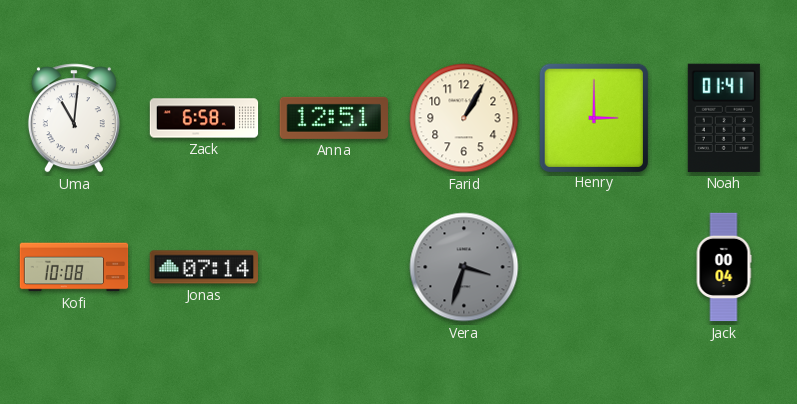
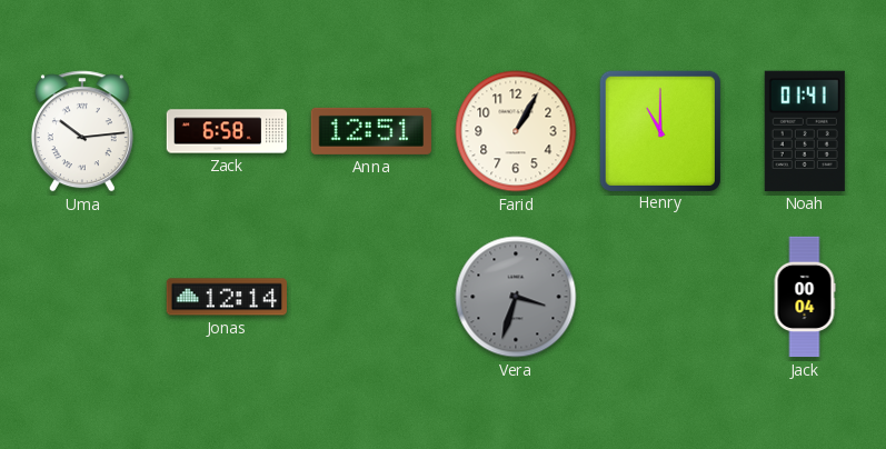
Uma: 11:01 -> 10:14 (82, 131)
Henry: 3:00 -> 11:00 (659, 130)
Kofi: 10:08 -> none (74, 267)
Jonas: 07:14 -> 12:14 (226, 297)
